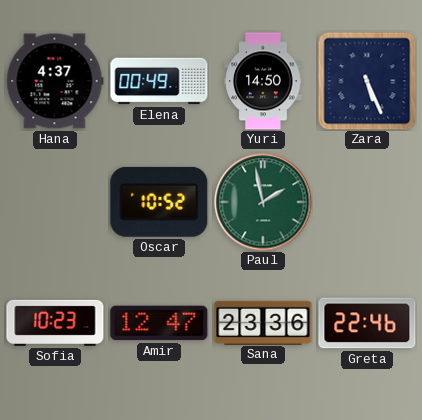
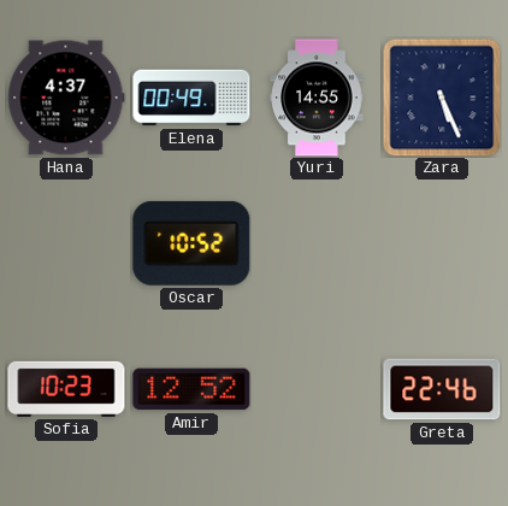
Yuri: 14:50 -> 14:55 (317, 98)
Paul: 1:58 -> none (263, 202)
Amir: 12:47 -> 12:52 (191, 389)
Sana: 23:36 -> none (263, 322)
